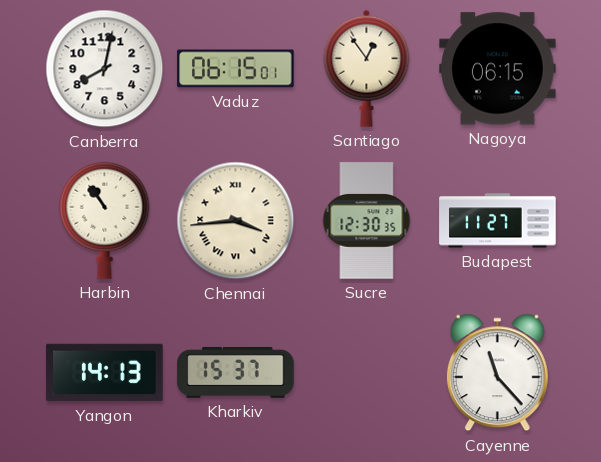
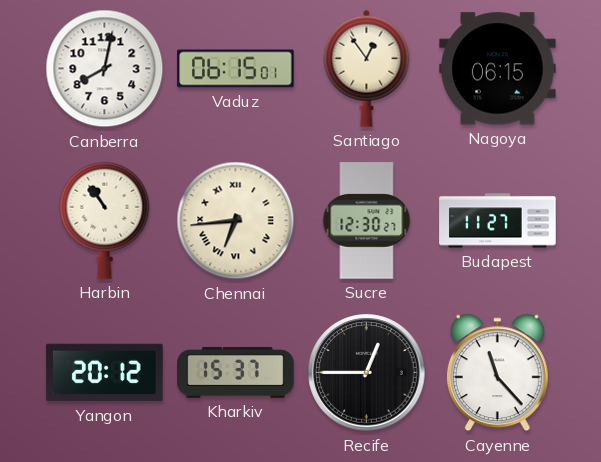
Chennai: 3:44 -> 6:44 (236, 221)
Sucre: 12:30:35 -> 12:30:27 (367, 221)
Yangon: 14:13 -> 20:12 (105, 373)
Recife: none -> 12:45 (367, 373)
